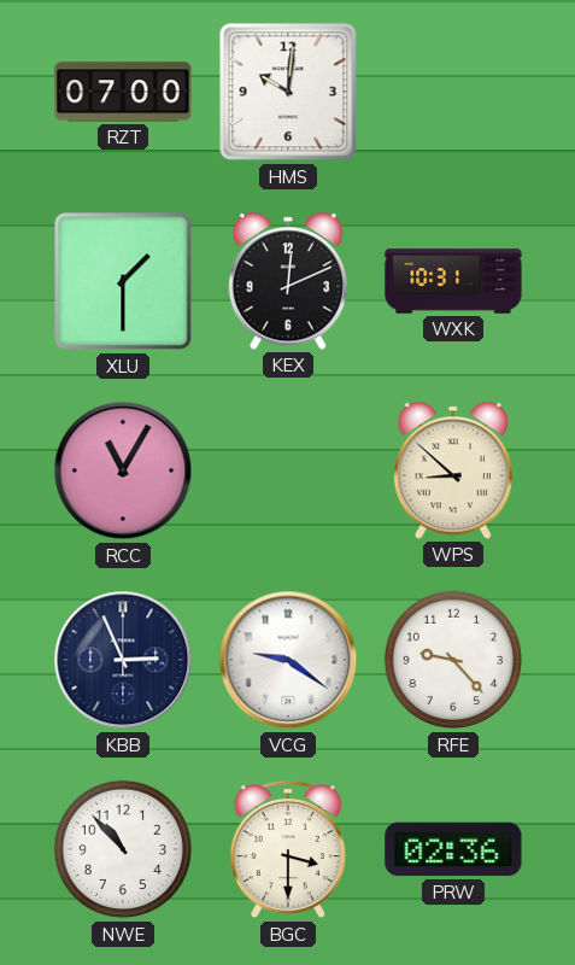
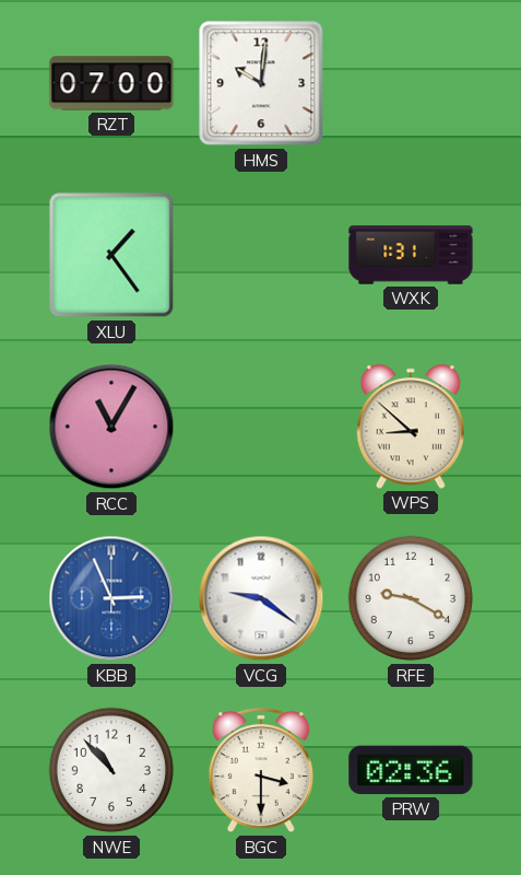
XLU: 1:30 -> 1:24 (111, 255)
KEX: 12:11 -> none (288, 281)
WXK: 10:31 -> 1:31 (411, 255)
KBB dial: navy -> blue (111, 598)
RFE: 9:23 -> 9:20 (411, 598)
